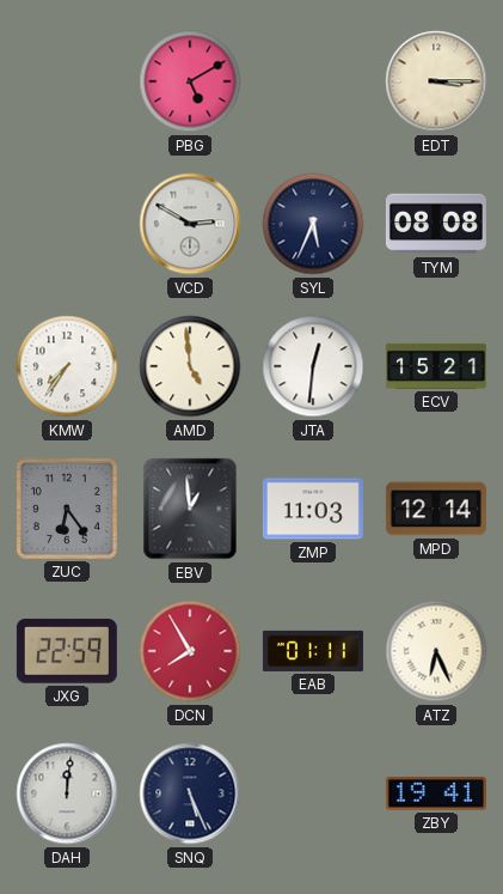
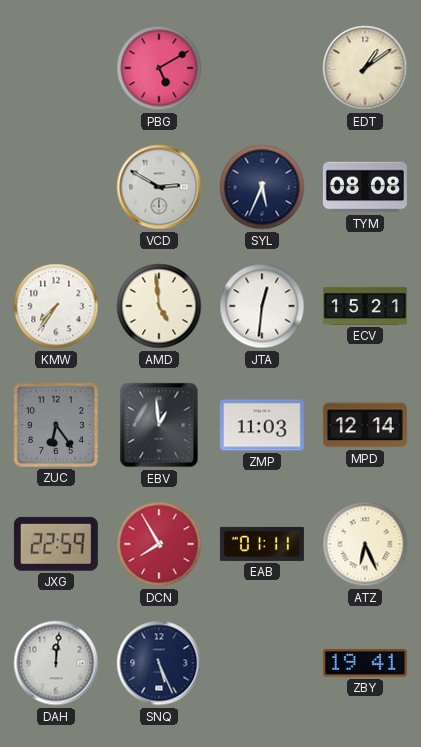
EDT: 3:15 -> 1:09 (365, 68)
